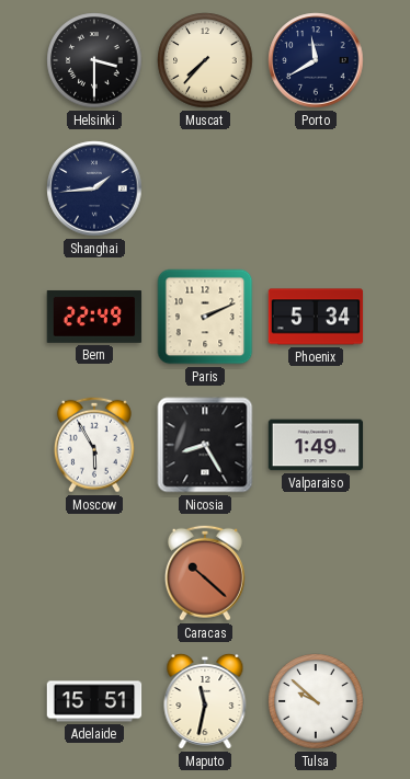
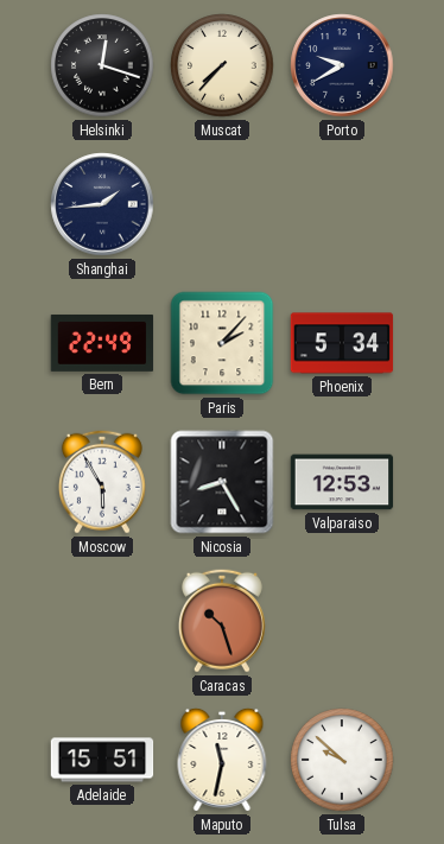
Helsinki: 3:30 -> 12:18 (102, 65)
Porto: 11:40 -> 9:40 (342, 65)
Paris: 2:11 -> 2:07 (222, 343)
Valparaiso: 1:49 -> 12:53 (342, 482)
Caracas: 10:22 -> 10:27 (222, 621)
